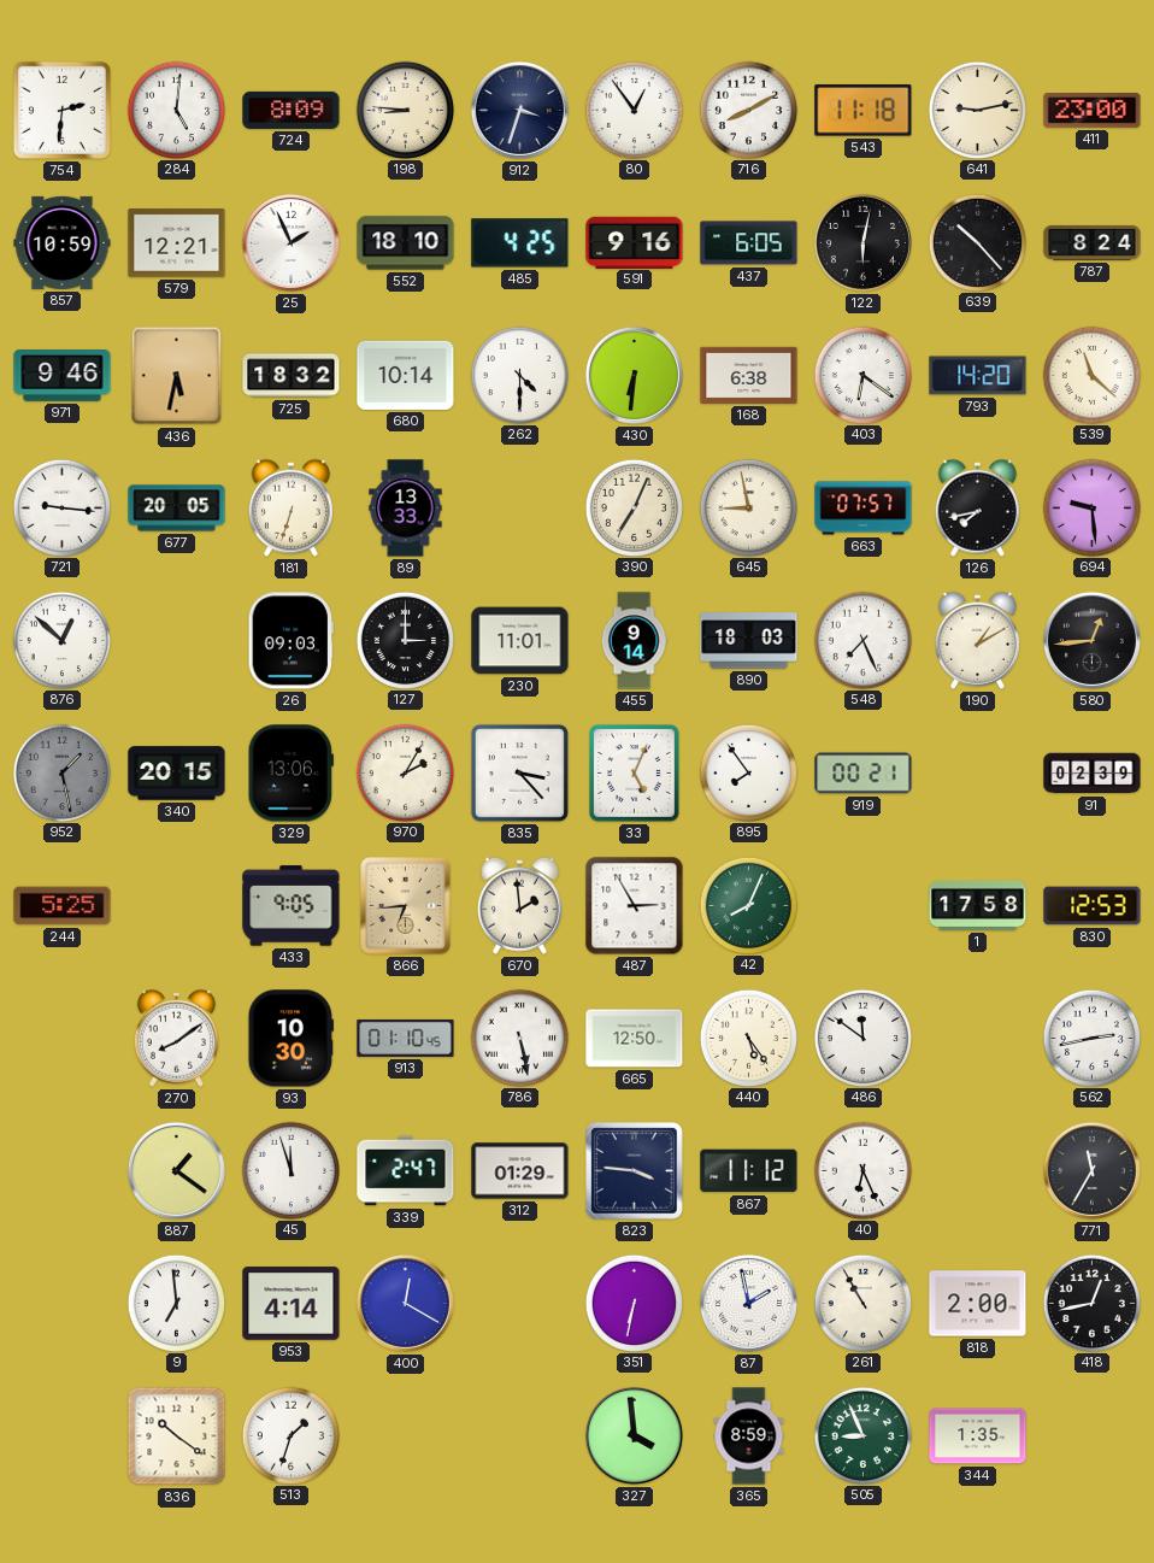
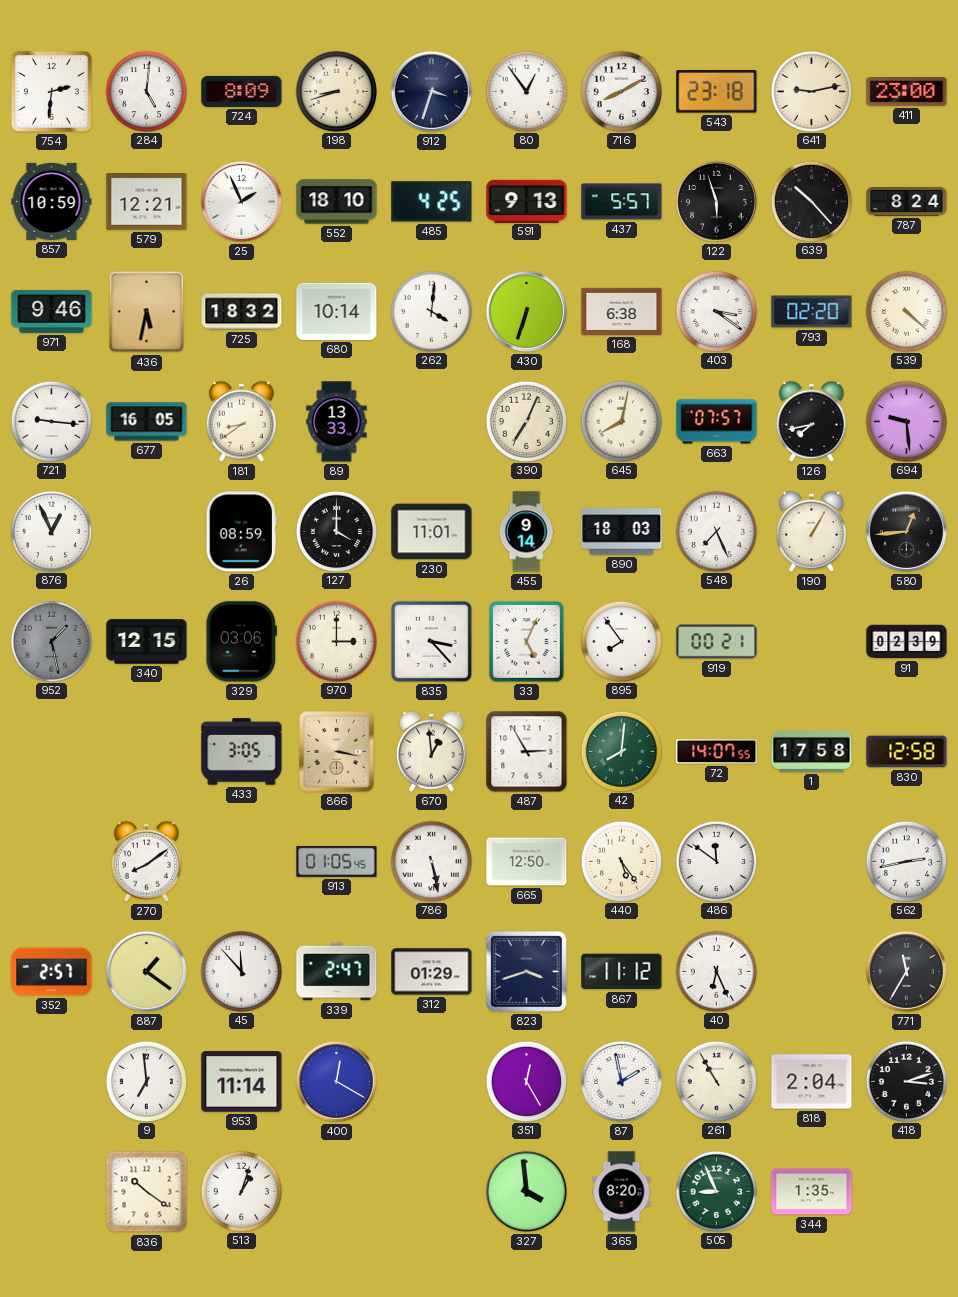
198: 8:46 -> 8:42 (336, 91)
543: 11:18 -> 23:18 (717, 92)
591: 9:16 -> 9:13 (527, 201)
437: 6:05 -> 5:57 (622, 202)
122: 6:02 -> 5:57 (716, 201)
262: 4:30 -> 4:01 (431, 311)
430: 6:31 -> 6:33 (526, 311)
403: 6:21 -> 3:21 (716, 311)
793: 14:20 -> 02:20 (812, 312)
539: 11:22 -> 4:22 (906, 311)
677: 20:05 -> 16:05 (147, 422)
181: 6:33 -> 8:39 (241, 421)
645: 8:58 -> 8:02 (621, 421)
876: 12:52 -> 12:56 (51, 531)
26: 09:03 -> 08:59 (241, 532)
127: 3:00 -> 4:00 (336, 531)
190: 1:10 -> 1:05 (811, 531)
340: 20:15 -> 12:15 (147, 642)
329: 13:06 -> 03:06 (241, 642)
970: 2:05 -> 3:00 (336, 641)
244: 5:25 -> none (63, 906)
433: 9:05 -> 3:05 (242, 752)
866: 6:44 -> 3:17 (337, 752)
670: 1:59 -> 12:59 (431, 751)
42: 8:04 -> 8:01 (621, 751)
72: none -> 14:07 (717, 752)
830: 12:53 -> 12:58 (907, 752)
93: 10:30 -> none (290, 1039)
913: 01:10 -> 01:05 (337, 861)
352: none -> 2:57 (52, 972)
45: 11:57 -> 11:53 (241, 971)
823: 3:46 -> 3:42 (527, 972)
953: 4:14 -> 11:14 (242, 1082)
351: 6:32 -> 12:25 (526, 1081)
818: 2:00 -> 2:04 (812, 1082)
418: 12:43 -> 3:12 (906, 1081)
513: 1:33 -> 1:03 (241, 1191)
365: 8:59 -> 8:20 (622, 1192)
